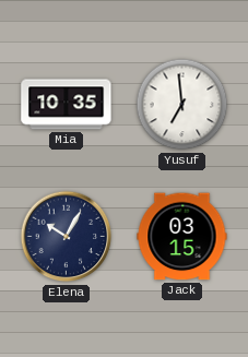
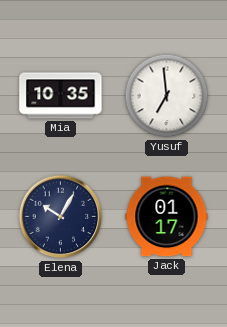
Jack: 03:15 -> 01:17 (167, 217)
